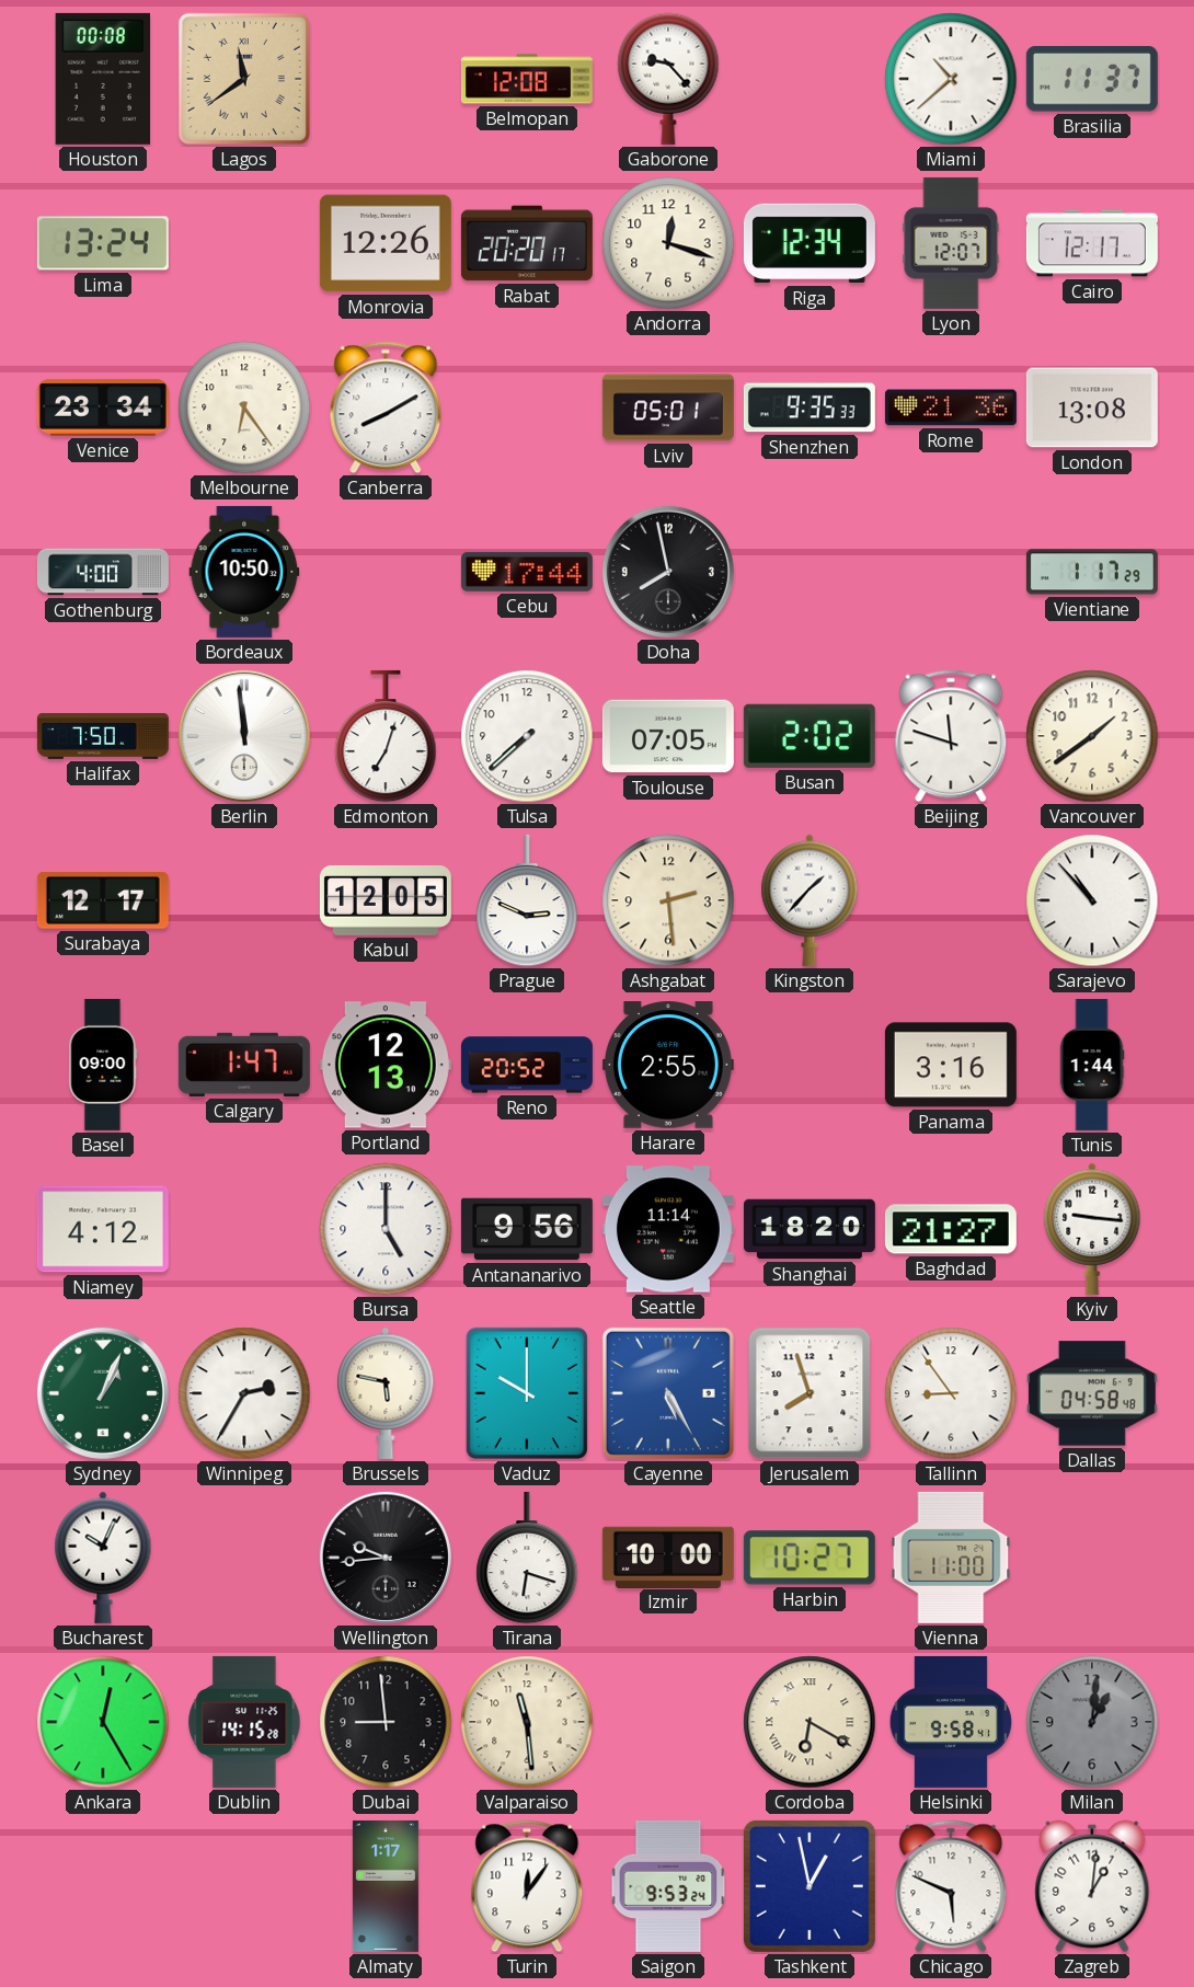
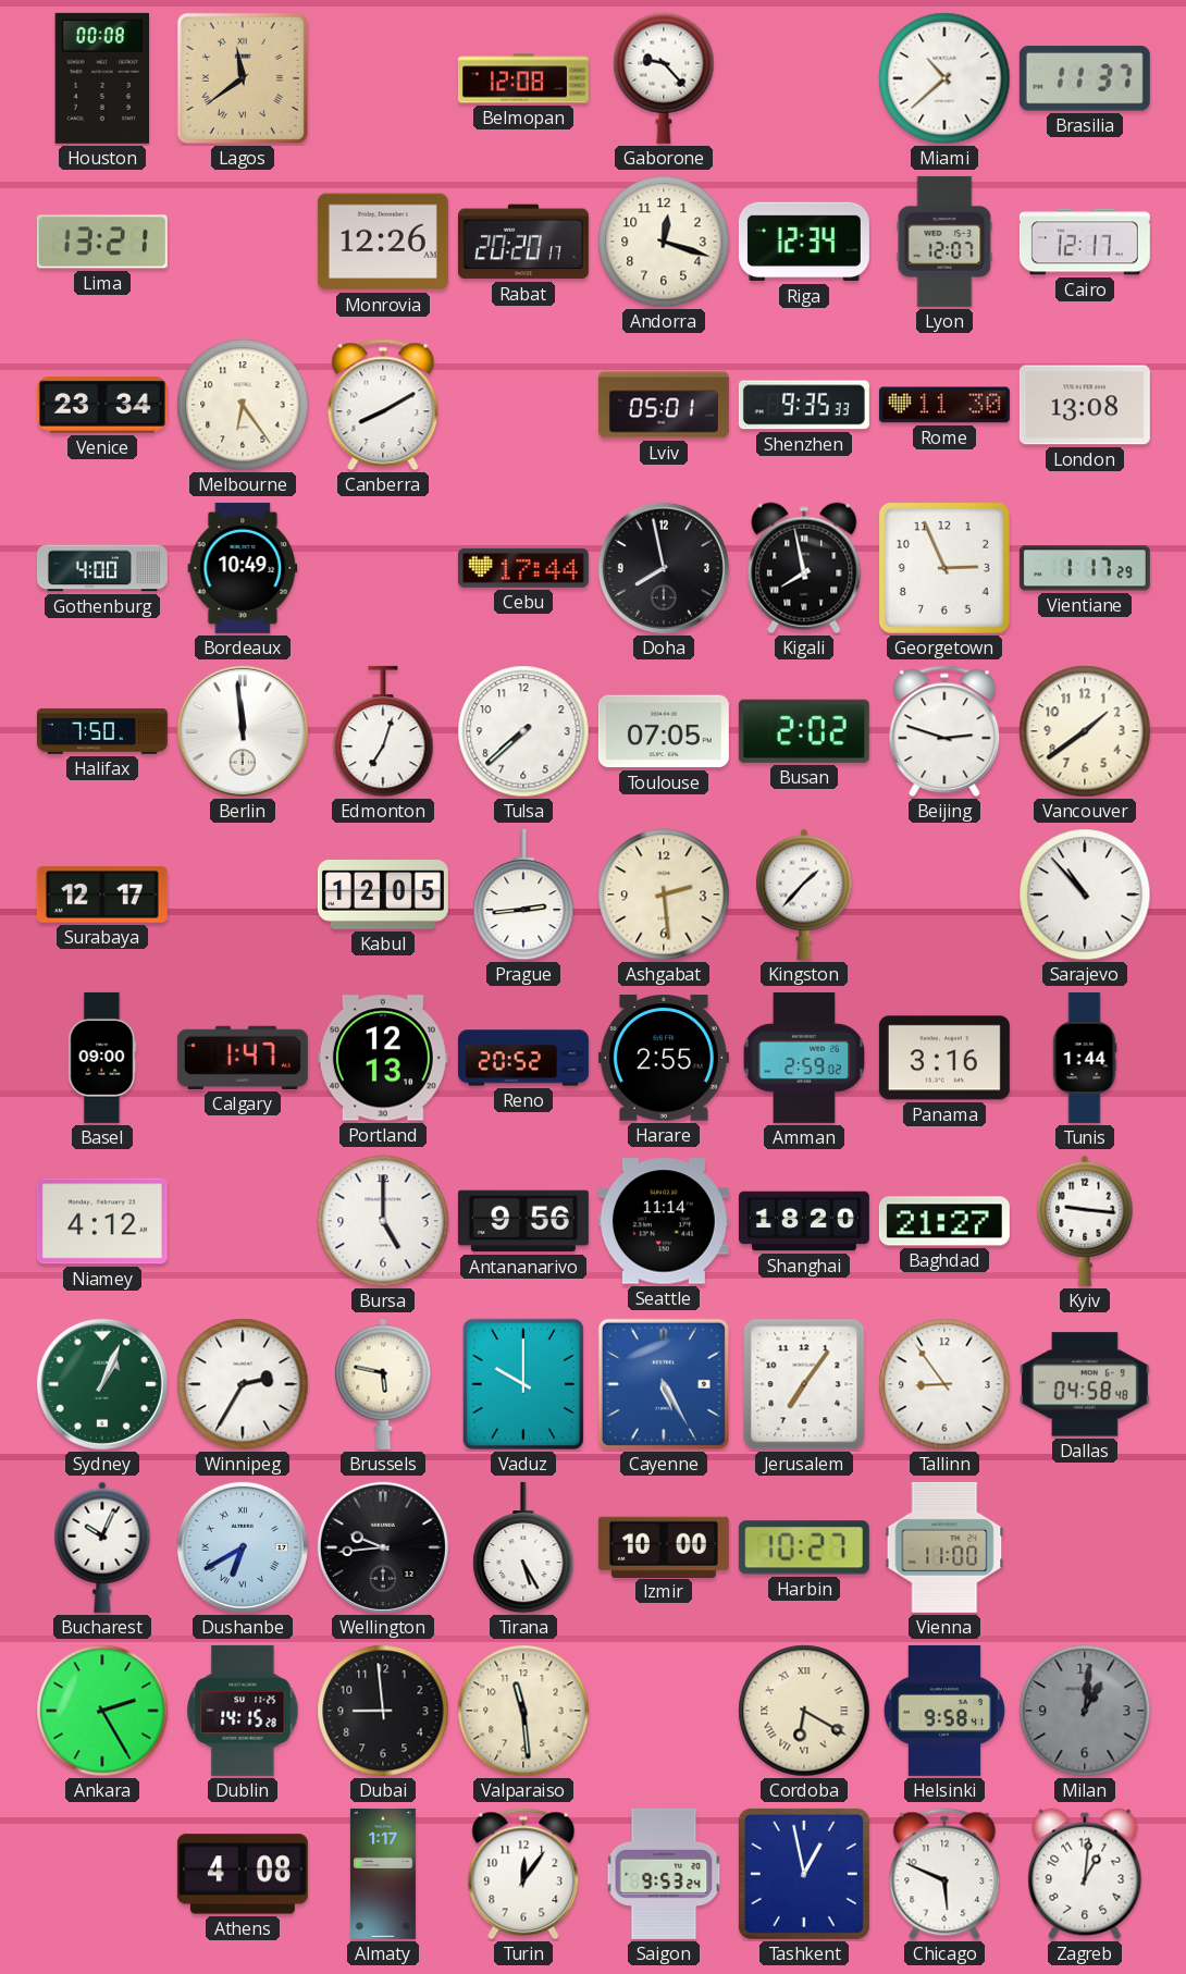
Lima: 13:24 -> 13:21 (102, 242)
Rome: 21:36 -> 11:30 (944, 405)
Bordeaux: 10:50 -> 10:49 (243, 568)
Kigali: none -> 7:58 (804, 568)
Georgetown: none -> 2:56 (944, 568)
Beijing: 11:48 -> 2:48 (944, 731)
Prague: 2:49 -> 2:44 (523, 895)
Amman: none -> 2:59 (804, 1058)
Jerusalem: 7:57 -> 7:06 (804, 1384)
Dushanbe: none -> 6:40 (243, 1547)
Tirana: 6:18 -> 5:25 (523, 1547)
Ankara: 12:25 -> 2:25 (102, 1711)
Athens: none -> 4:08 (243, 1874)
